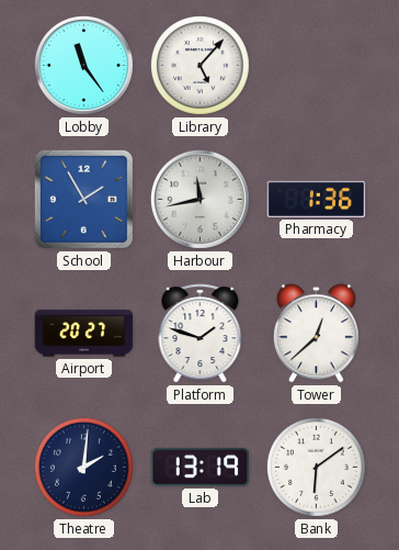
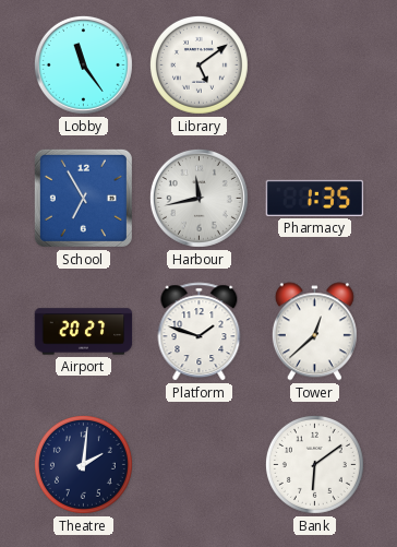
Library: 5:07 -> 5:09 (198, 64)
School: 1:55 -> 6:55 (83, 198)
Pharmacy: 1:36 -> 1:35 (315, 198)
Lab: 13:19 -> none (201, 467)
